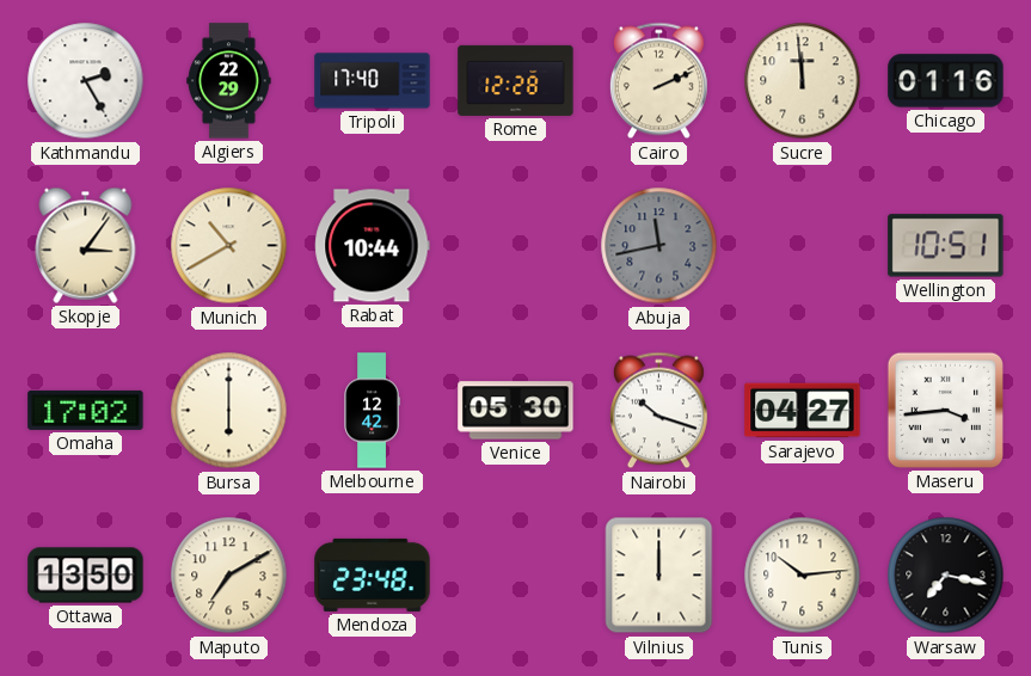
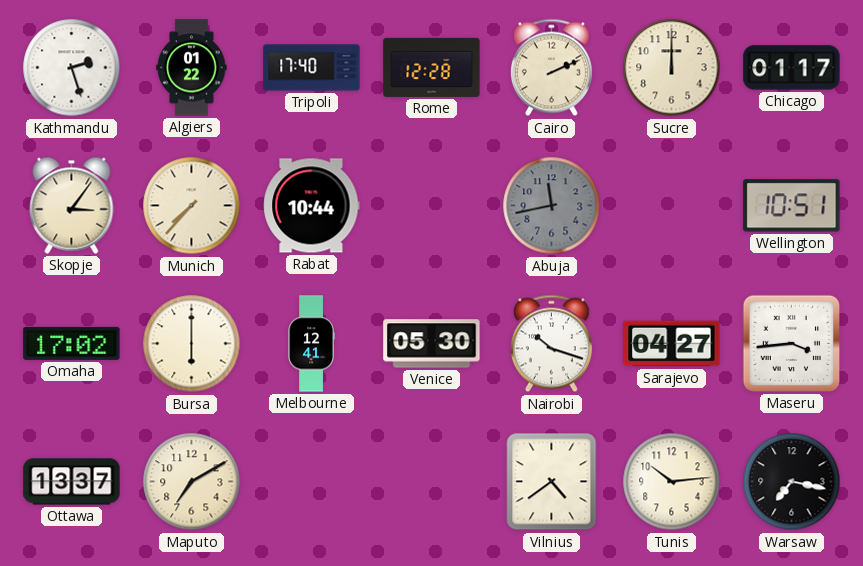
Kathmandu: 2:25 -> 2:27 (72, 68)
Algiers: 22:29 -> 01:22 (192, 68)
Sucre: 11:59 -> 12:00 (672, 68)
Chicago: 01:16 -> 01:17 (792, 68)
Munich: 10:40 -> 7:37 (192, 206)
Melbourne: 12:42 -> 12:41 (311, 344)
Ottawa: 13:50 -> 13:37 (72, 482)
Mendoza: 23:48 -> none (373, 574)
Vilnius: 12:00 -> 4:39 (552, 482)
